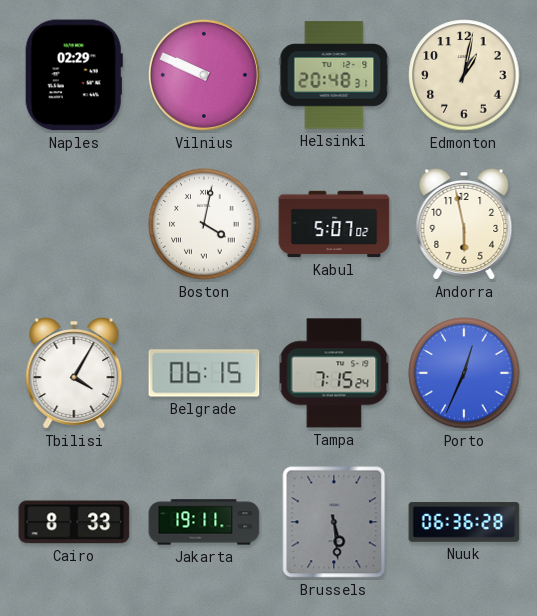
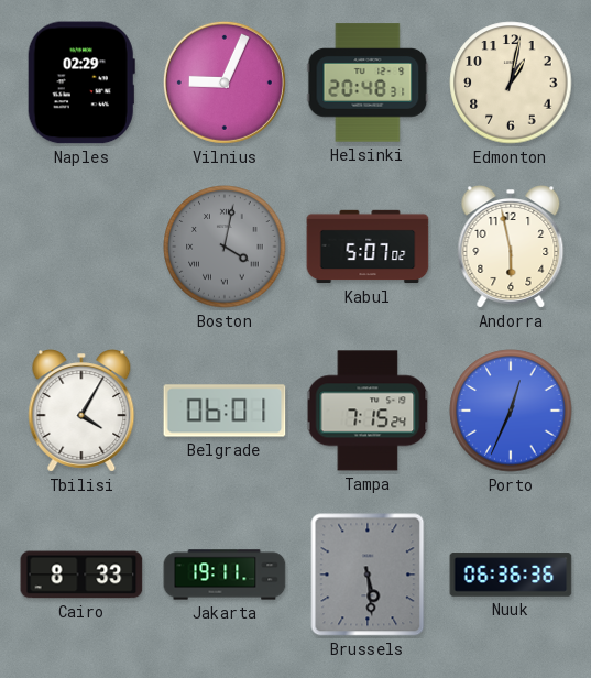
Vilnius: 9:49 -> 9:04 (225, 83)
Boston dial: white -> grey (225, 247)
Belgrade: 06:15 -> 06:01 (225, 411)
Nuuk: 06:36:28 -> 06:36:36 (511, 575)
